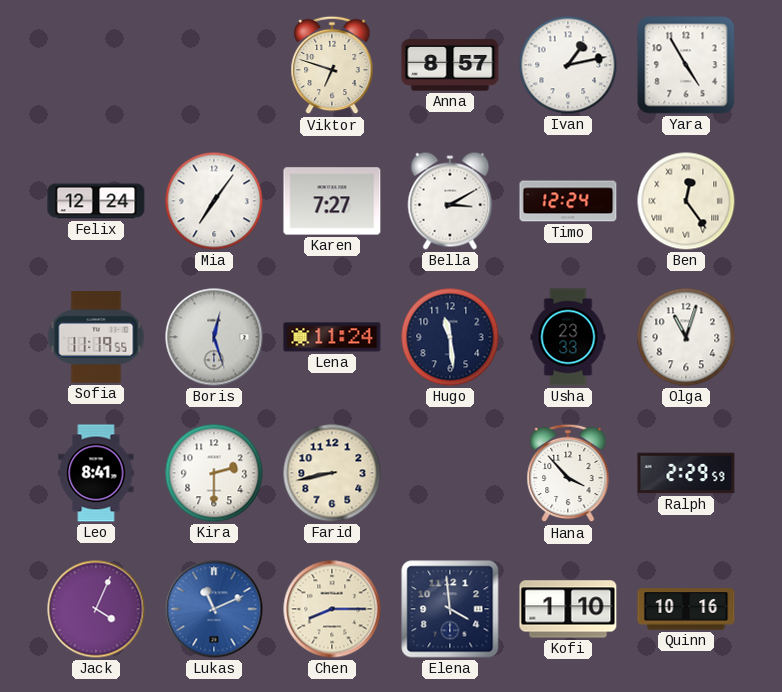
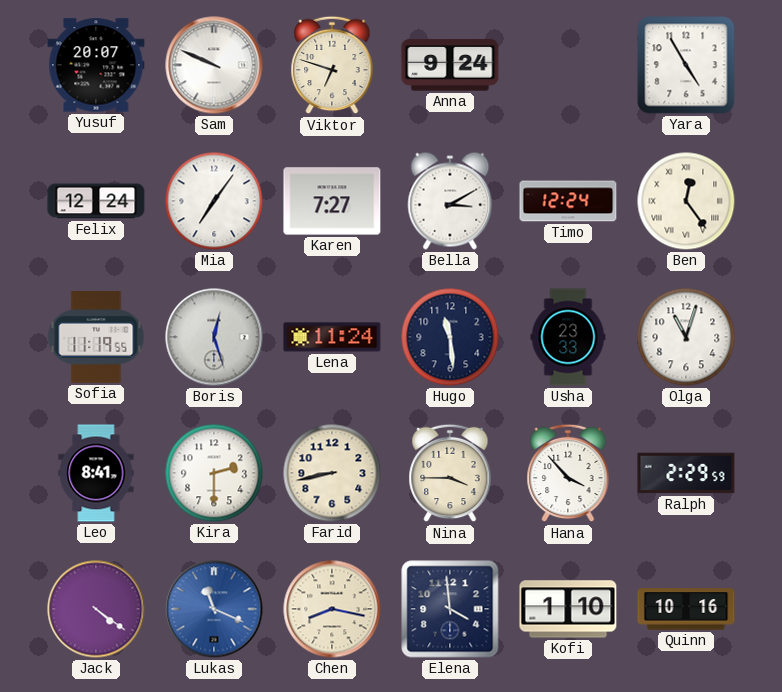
Yusuf: none -> 20:07 (96, 65)
Sam: none -> 9:49 (214, 65)
Anna: 8:57 -> 9:24 (450, 65)
Ivan: 1:13 -> none (568, 65)
Nina: none -> 3:45 (450, 473)
Jack: 4:04 -> 4:21 (96, 609)
Lukas: 11:11 -> 11:19 (214, 609)
Chen: 8:15 -> 8:17 (332, 609)
